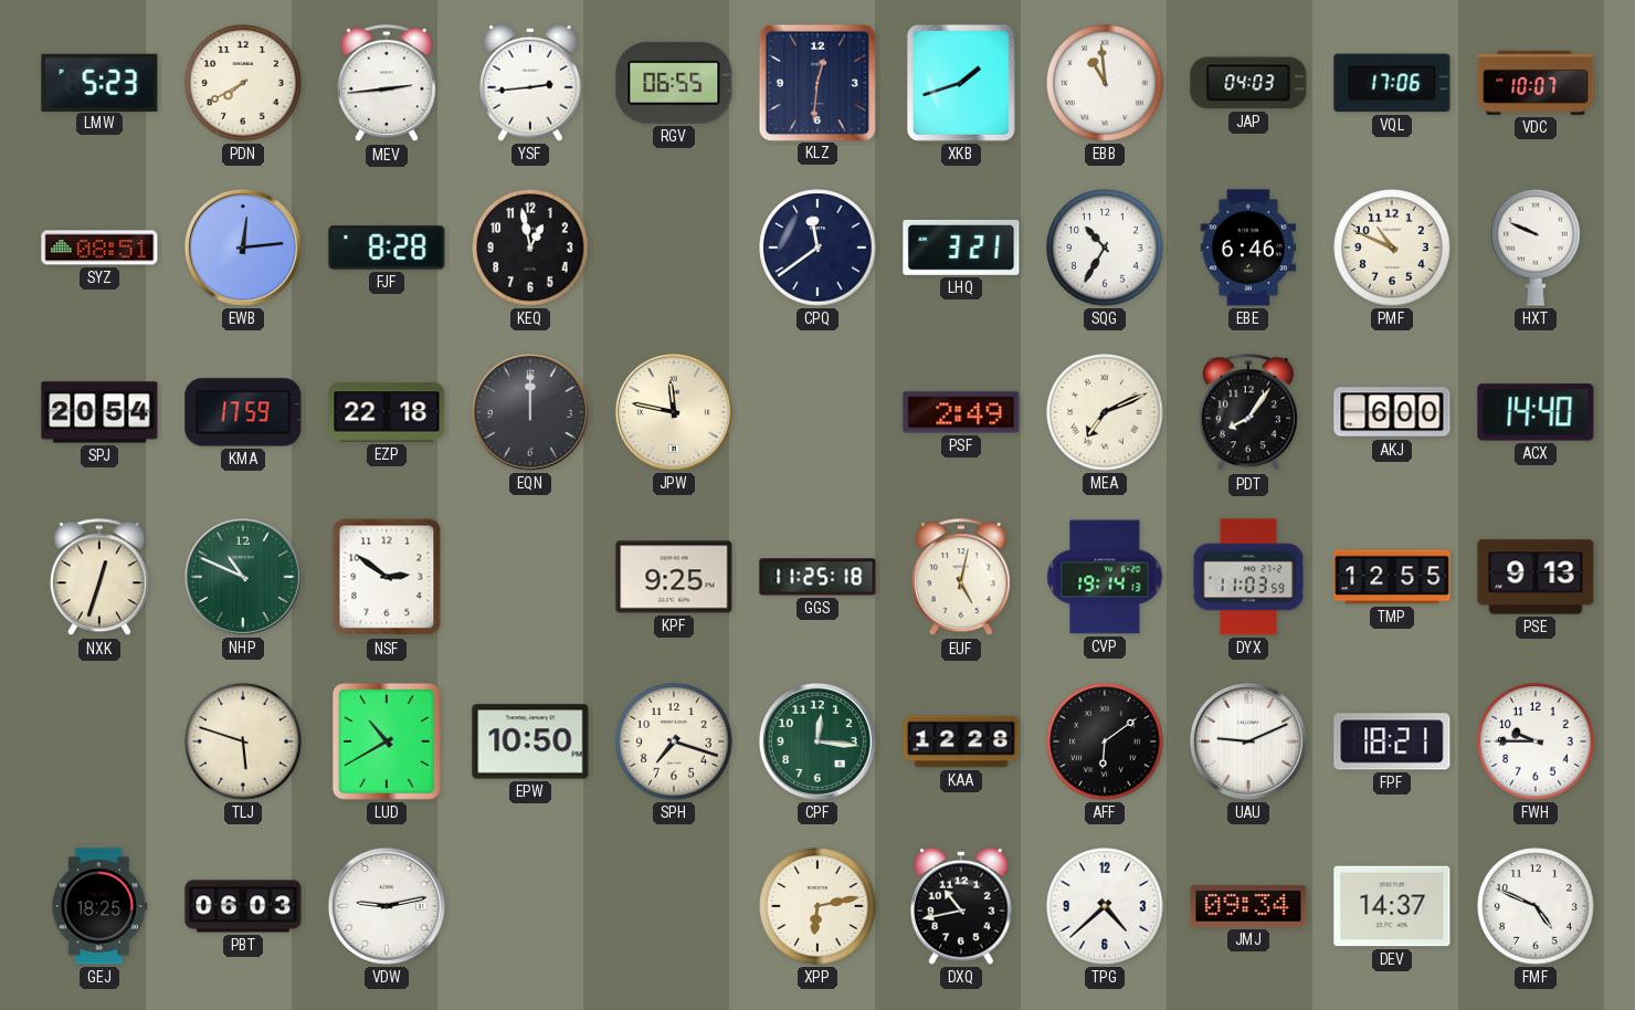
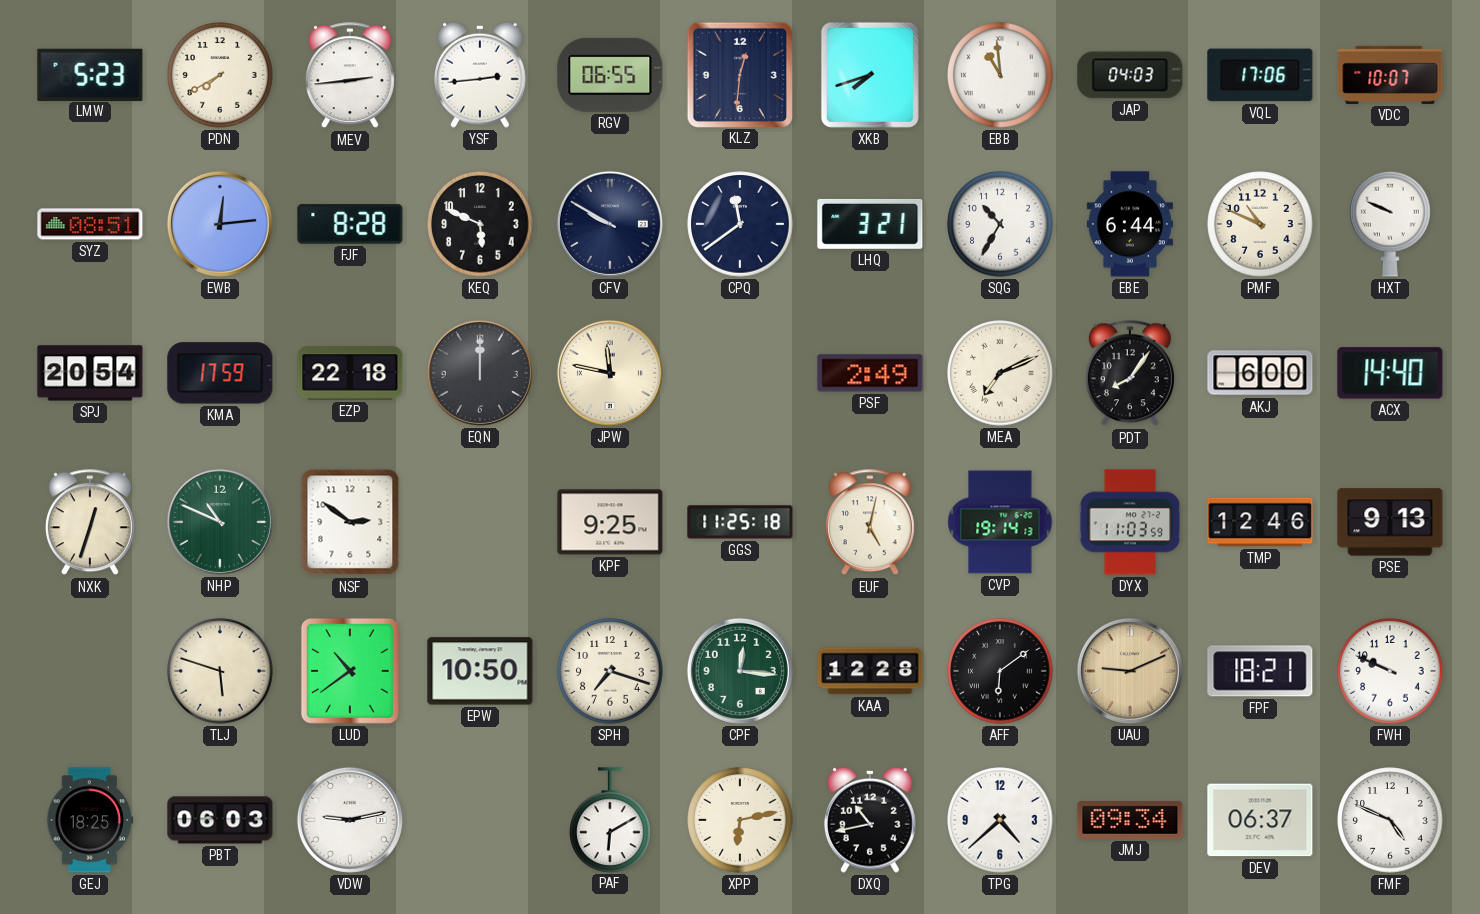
XKB: 1:42 -> 7:42 (870, 75)
KEQ: 12:58 -> 5:49 (480, 224)
CFV: none -> 9:50 (610, 224)
EBE: 6:46 -> 6:44 (1130, 224)
TMP: 12:55 -> 12:46 (1260, 522)
LUD: 10:40 -> 10:39 (350, 671)
UAU dial: white -> champagne (1130, 671)
FWH: 9:45 -> 9:49 (1390, 671)
PAF: none -> 6:10 (610, 820)
DEV: 14:37 -> 06:37 (1260, 820)
